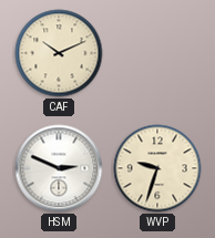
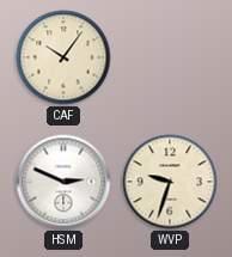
CAF: 10:11 -> 10:06 (63, 57)
